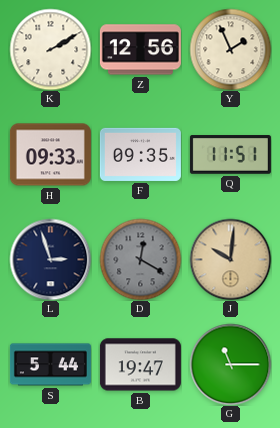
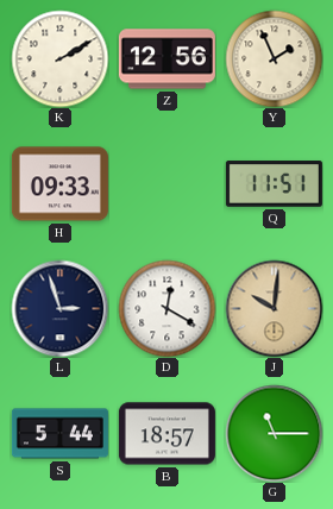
F: 09:35 -> none (140, 154)
D dial: grey -> white (166, 308)
B: 19:47 -> 18:57 (166, 434)
